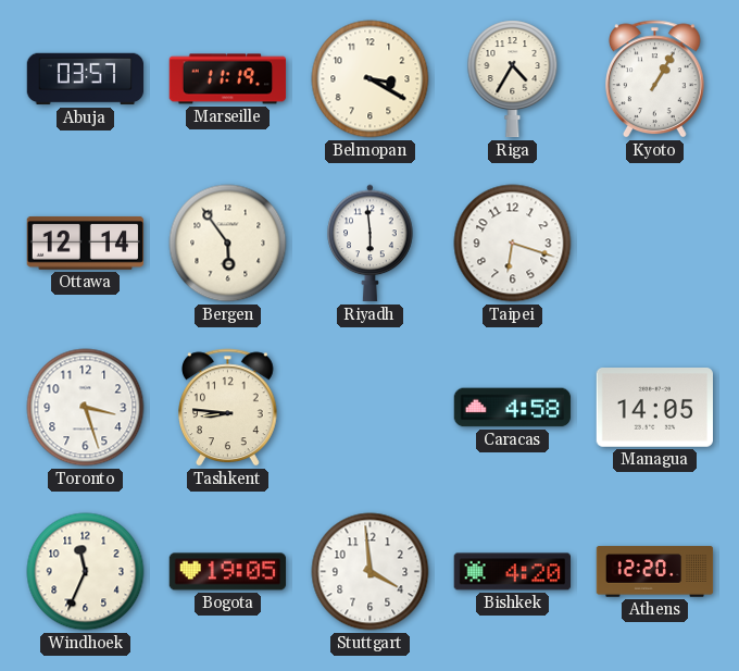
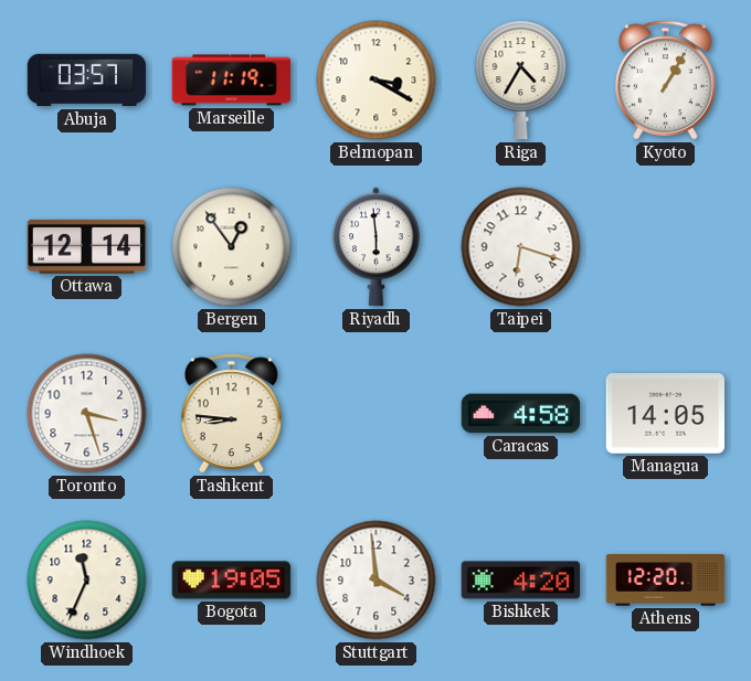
Bergen: 5:54 -> 12:54 (232, 247)
